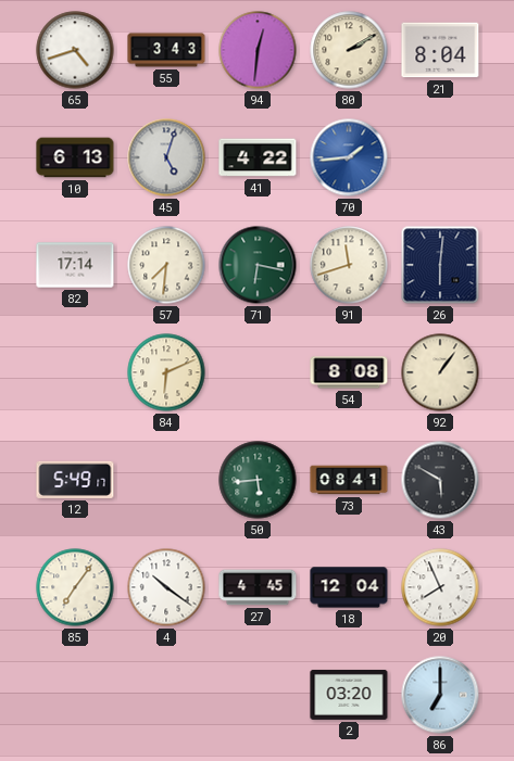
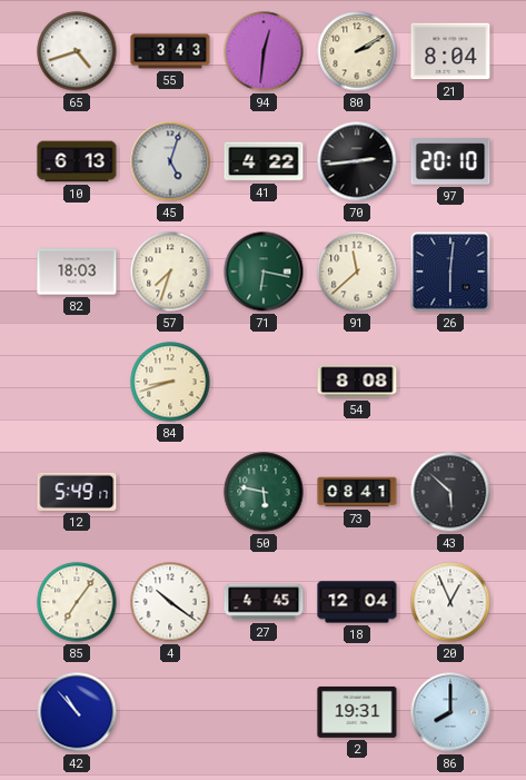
70: 1:44 -> 2:44 (357, 161)
70 dial: blue -> black (357, 161)
97: none -> 20:10 (450, 161)
82: 17:14 -> 18:03 (77, 271)
57: 7:31 -> 7:33 (170, 271)
91: 11:42 -> 11:38 (357, 271)
84: 6:11 -> 8:42 (170, 382)
92: 1:06 -> none (440, 372)
50: 5:44 -> 5:47 (264, 492)
43: 5:50 -> 5:52 (450, 492)
20: 7:56 -> 12:56 (450, 602)
42: none -> 10:53 (77, 712)
2: 03:20 -> 19:31 (357, 712)
86: 7:00 -> 8:00 (450, 712)
